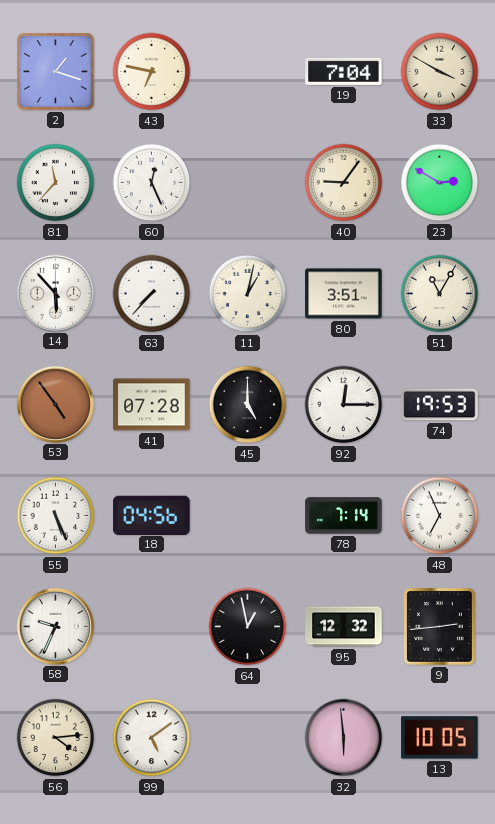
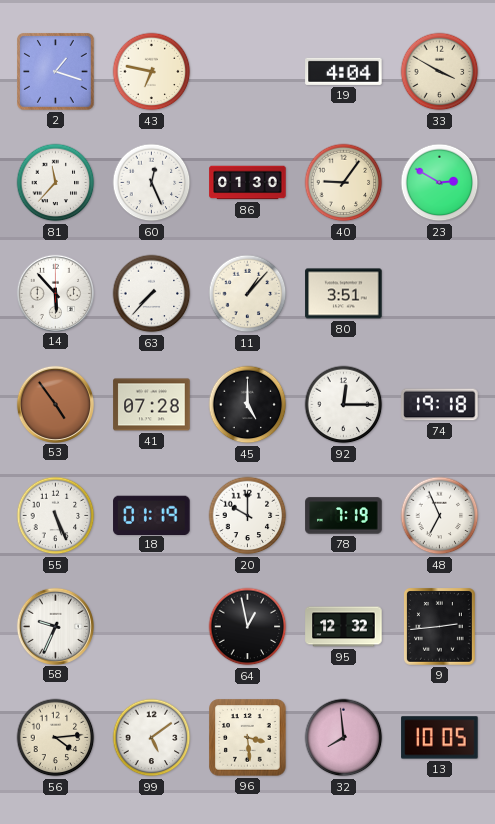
19: 7:04 -> 4:04 (344, 71)
86: none -> 01:30 (248, 183)
11: 1:02 -> 1:07 (248, 294)
51: 11:05 -> none (440, 294)
74: 19:53 -> 19:18 (440, 405)
18: 04:56 -> 01:19 (152, 515)
20: none -> 10:00 (248, 516)
78: 7:14 -> 7:19 (344, 516)
96: none -> 3:29 (248, 738)
32: 5:59 -> 7:59 (344, 738)
